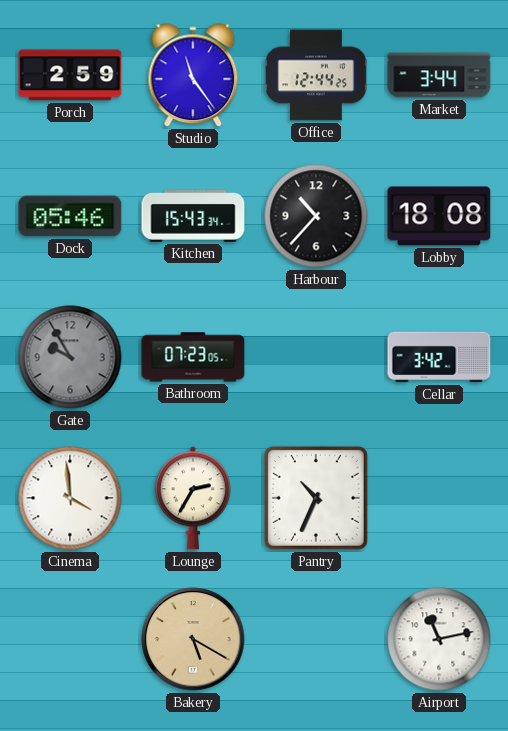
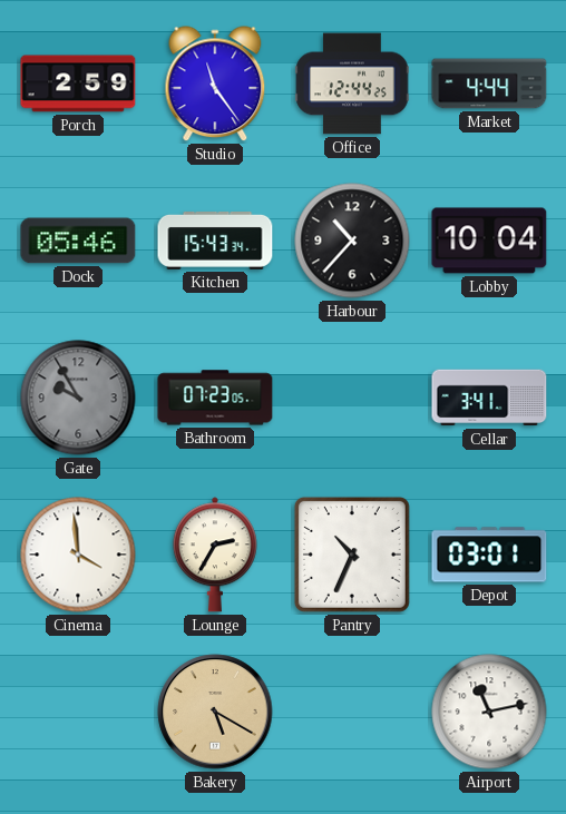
Market: 3:44 -> 4:44 (489, 84)
Lobby: 18:08 -> 10:04 (489, 241)
Cellar: 3:42 -> 3:41 (489, 398)
Depot: none -> 03:01 (489, 555)
